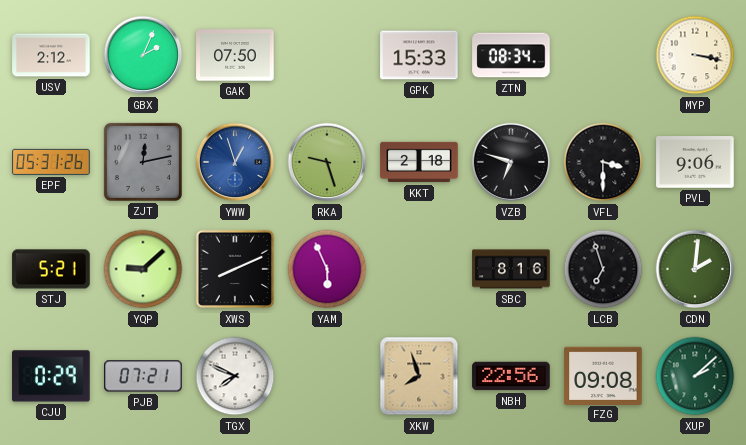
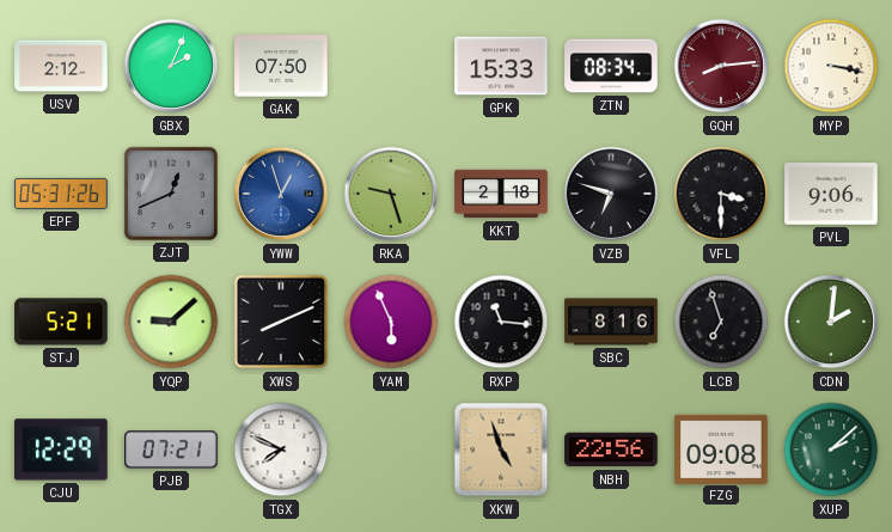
GQH: none -> 8:14 (721, 66)
ZJT: 12:13 -> 12:41 (171, 194)
RXP: none -> 11:16 (501, 322)
CJU: 0:29 -> 12:29 (61, 450)
XKW: 7:57 -> 4:57 (501, 450)
